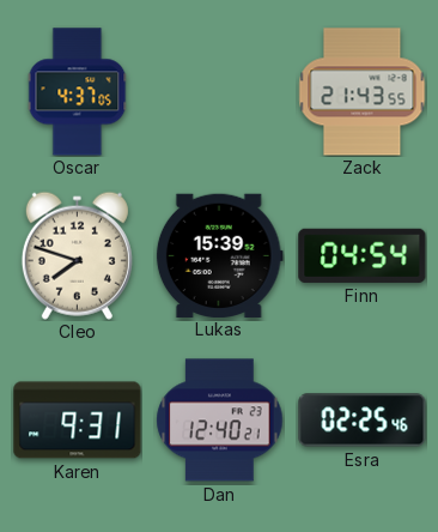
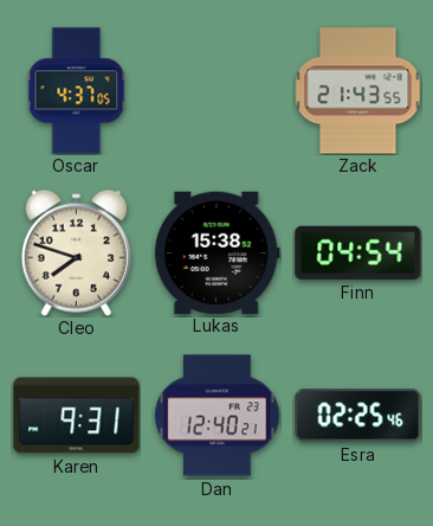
Lukas: 15:39 -> 15:38 (217, 252)
